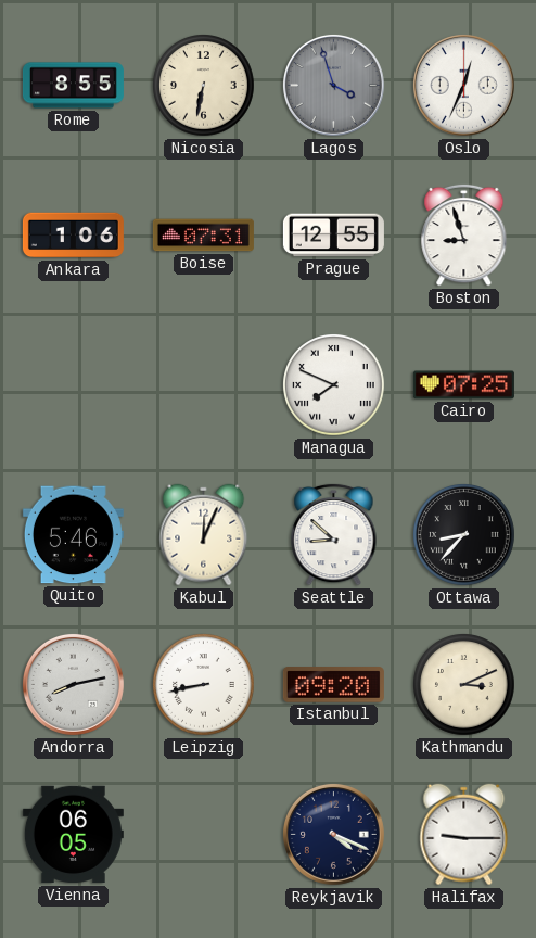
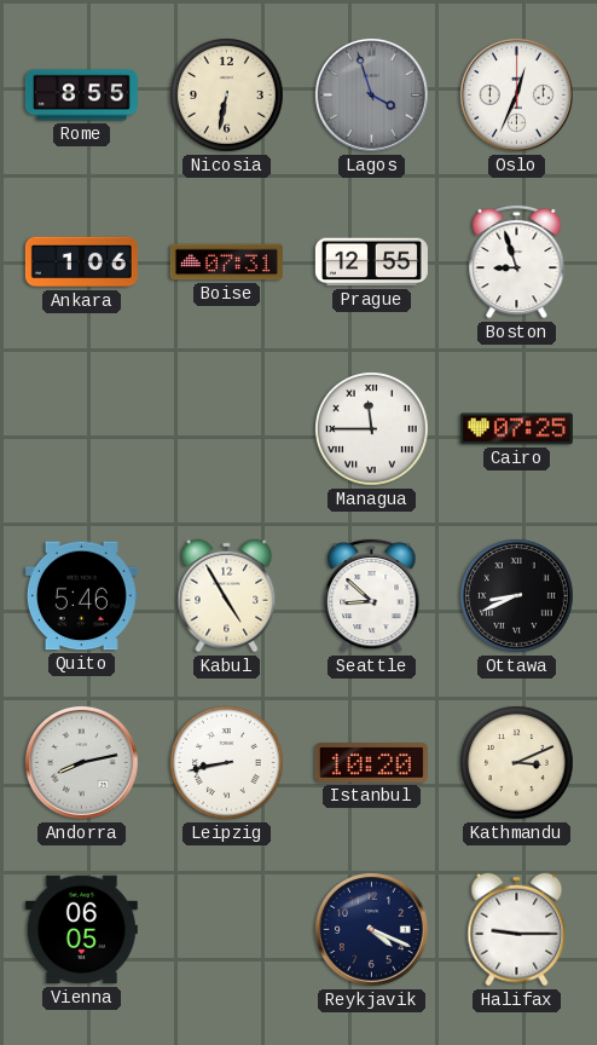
Managua: 7:49 -> 11:45 (372, 429)
Kabul: 12:04 -> 4:55 (227, 596)
Ottawa: 8:37 -> 8:41 (517, 596)
Istanbul: 09:20 -> 10:20 (371, 763)
